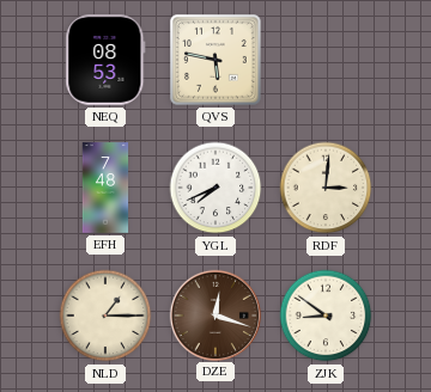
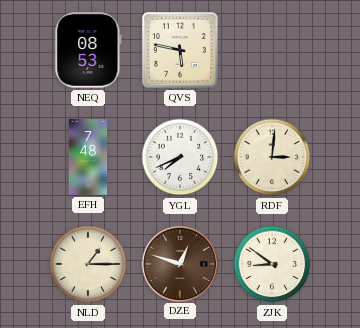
DZE: 12:18 -> 12:48 (179, 263)
